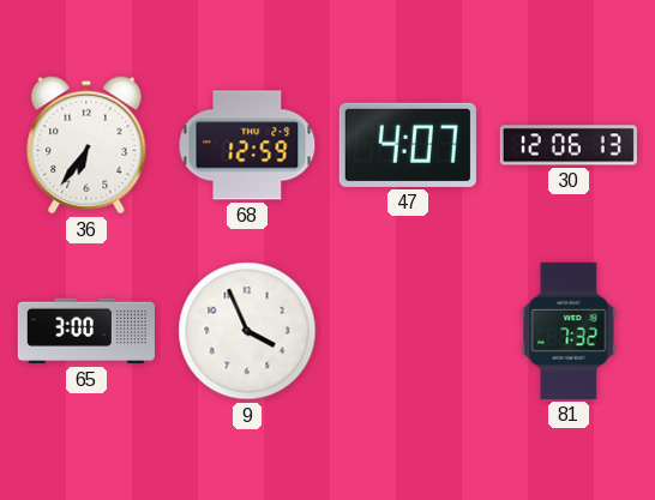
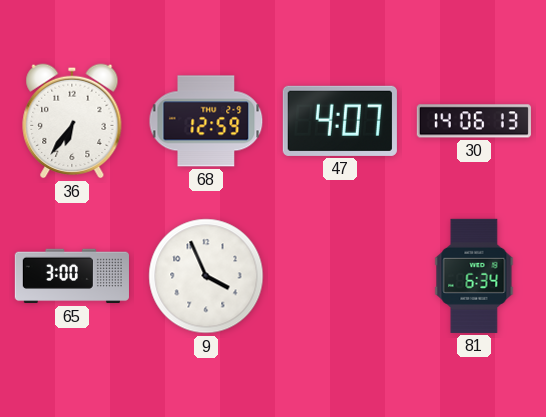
30: 12:06 -> 14:06 (474, 121)
81: 7:32 -> 6:34 (474, 276)
